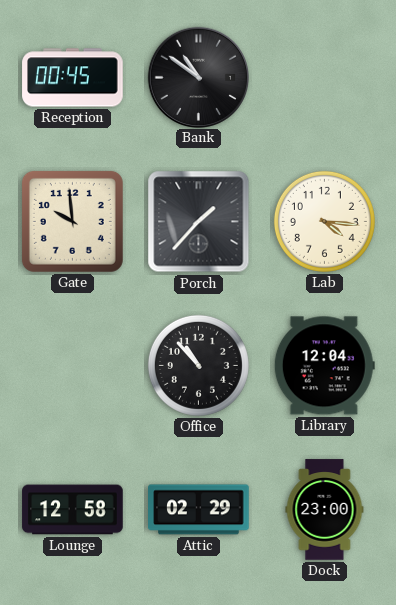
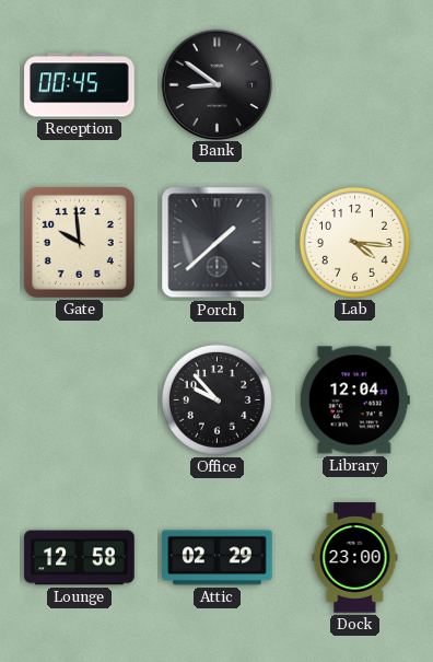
Bank: 10:51 -> 8:51 (216, 84)
Porch: 1:37 -> 1:38 (218, 243)
Office: 10:53 -> 9:53 (216, 399)
